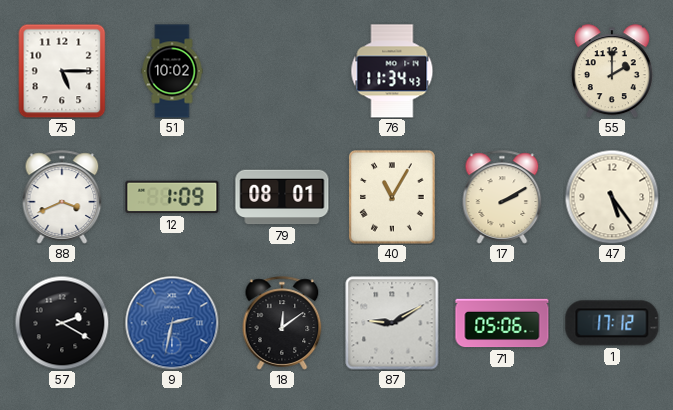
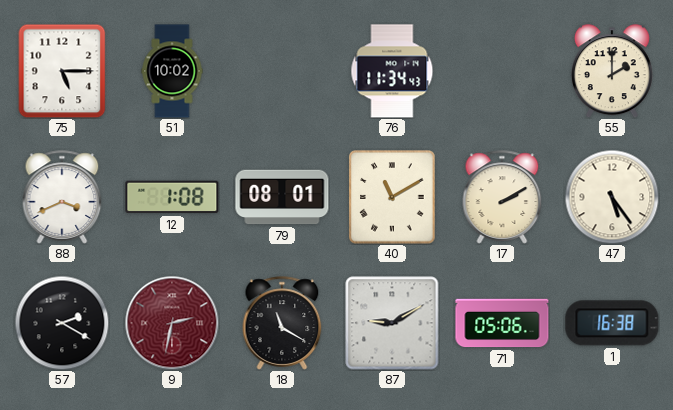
12: 1:09 -> 1:08 (172, 197)
40: 11:05 -> 11:10 (392, 197)
9 dial: blue -> burgundy (172, 323)
18: 12:09 -> 11:20 (282, 323)
1: 17:12 -> 16:38 (612, 323)
